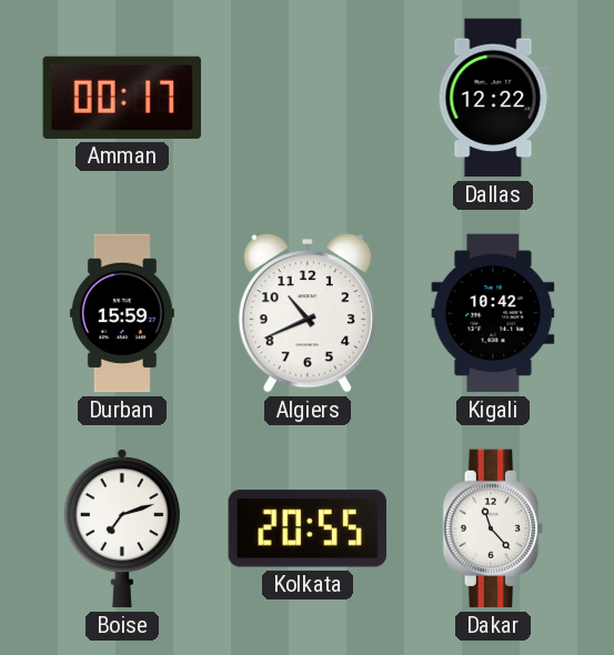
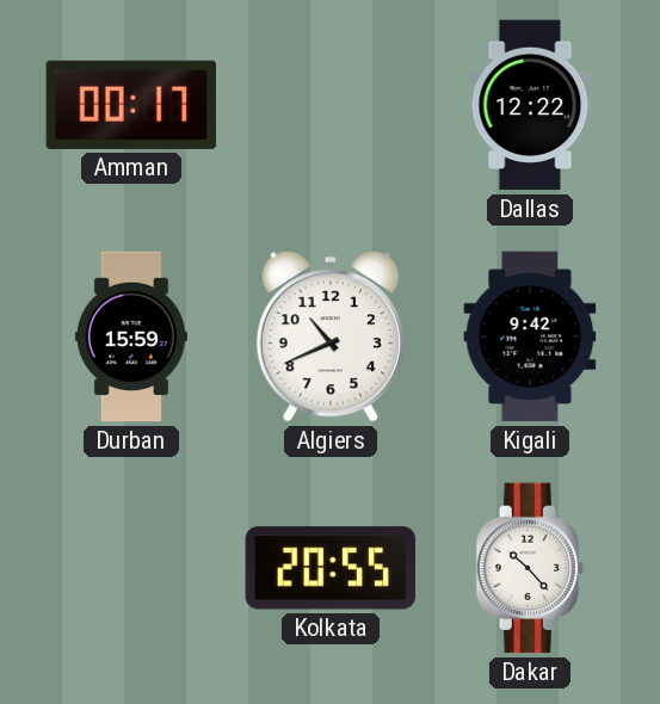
Kigali: 10:42 -> 9:42 (530, 336)
Boise: 7:12 -> none (122, 528)
Dakar: 11:23 -> 10:23 (530, 568)
